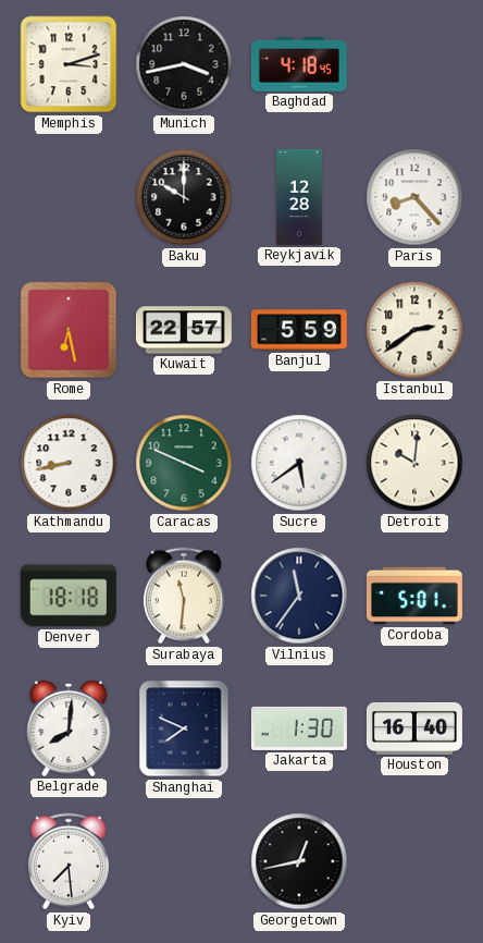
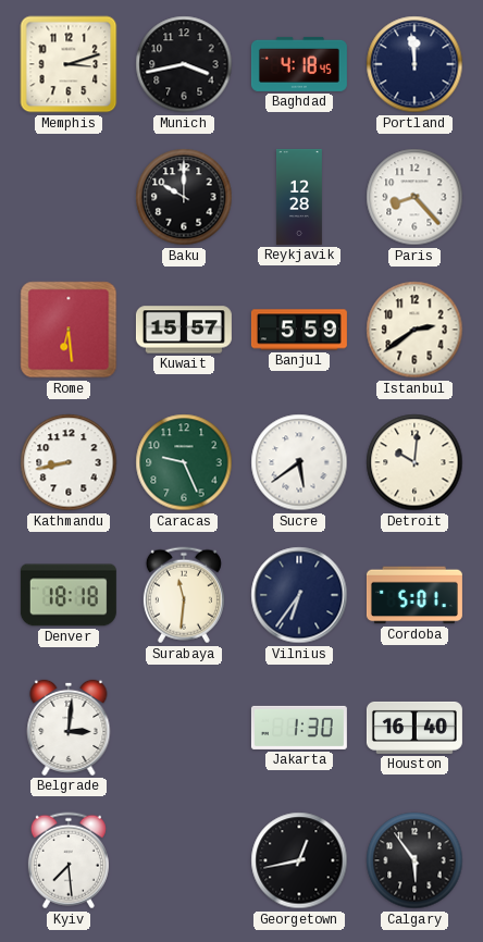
Portland: none -> 11:59 (414, 64)
Rome: 6:28 -> 6:29 (69, 330)
Kuwait: 22:57 -> 15:57 (184, 330)
Caracas: 3:49 -> 9:26 (184, 462)
Vilnius: 11:36 -> 6:36 (299, 595)
Belgrade: 8:01 -> 3:01 (69, 728)
Shanghai: 7:49 -> none (184, 728)
Calgary: none -> 5:54 (414, 860)
